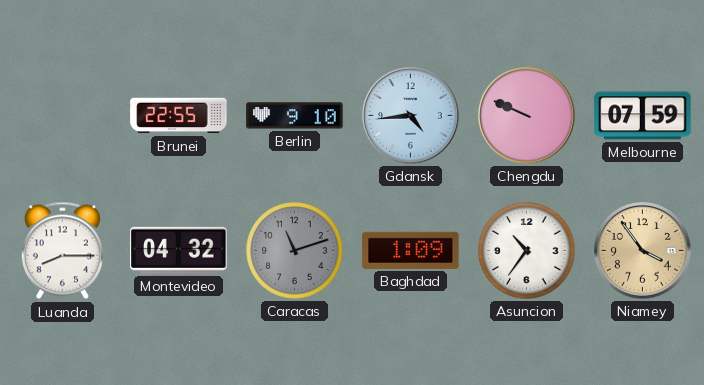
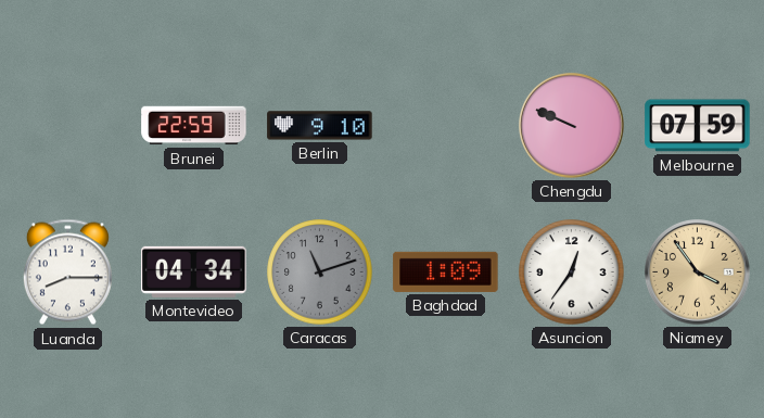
Brunei: 22:55 -> 22:59 (194, 126)
Gdansk: 4:44 -> none (411, 116)
Montevideo: 04:32 -> 04:34 (194, 271)
Asuncion: 10:36 -> 12:36 (572, 273)
